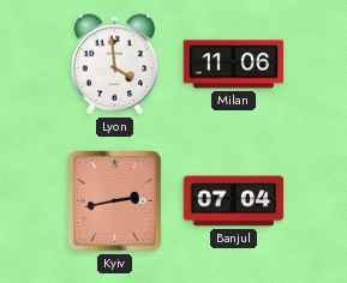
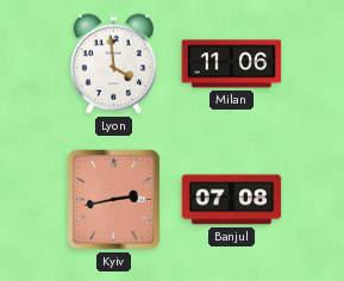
Banjul: 07:04 -> 07:08 (232, 200)
